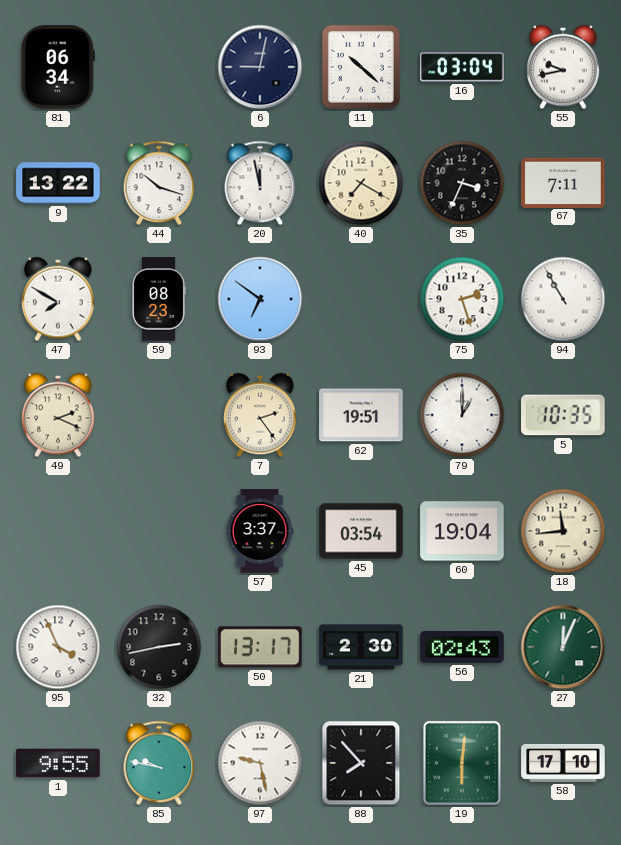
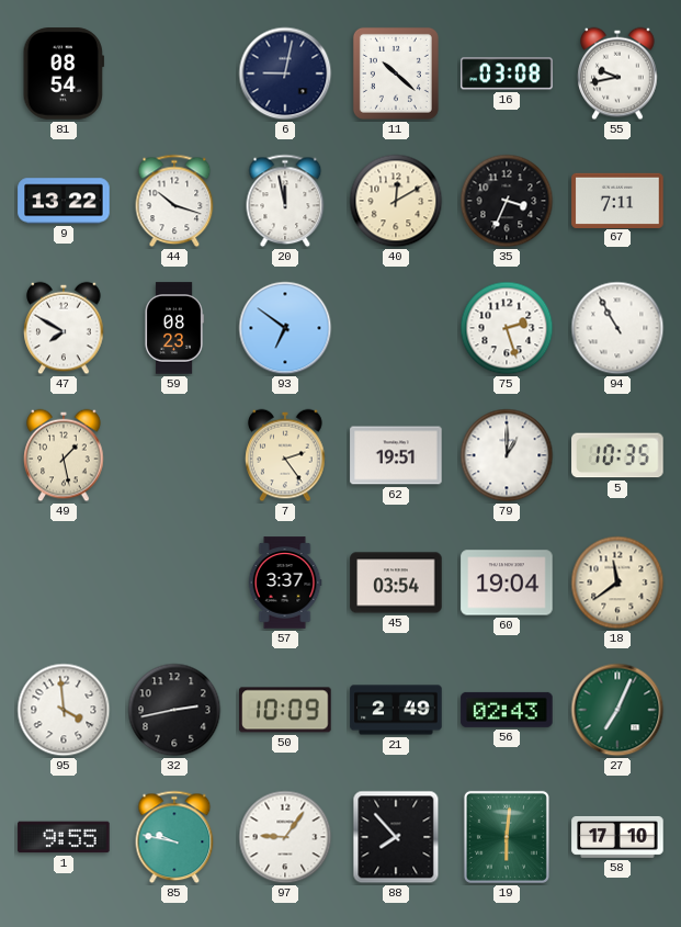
81: 06:34 -> 08:54 (64, 74)
16: 03:04 -> 03:08 (507, 74)
40: 7:20 -> 12:10 (396, 201)
49: 2:19 -> 1:28 (64, 455)
18: 11:44 -> 11:39 (617, 583)
95: 3:56 -> 3:59 (64, 710)
50: 13:17 -> 10:09 (285, 710)
21: 2:30 -> 2:49 (396, 710)
27: 12:04 -> 7:04 (617, 710)
97: 9:28 -> 9:06 (285, 837)
